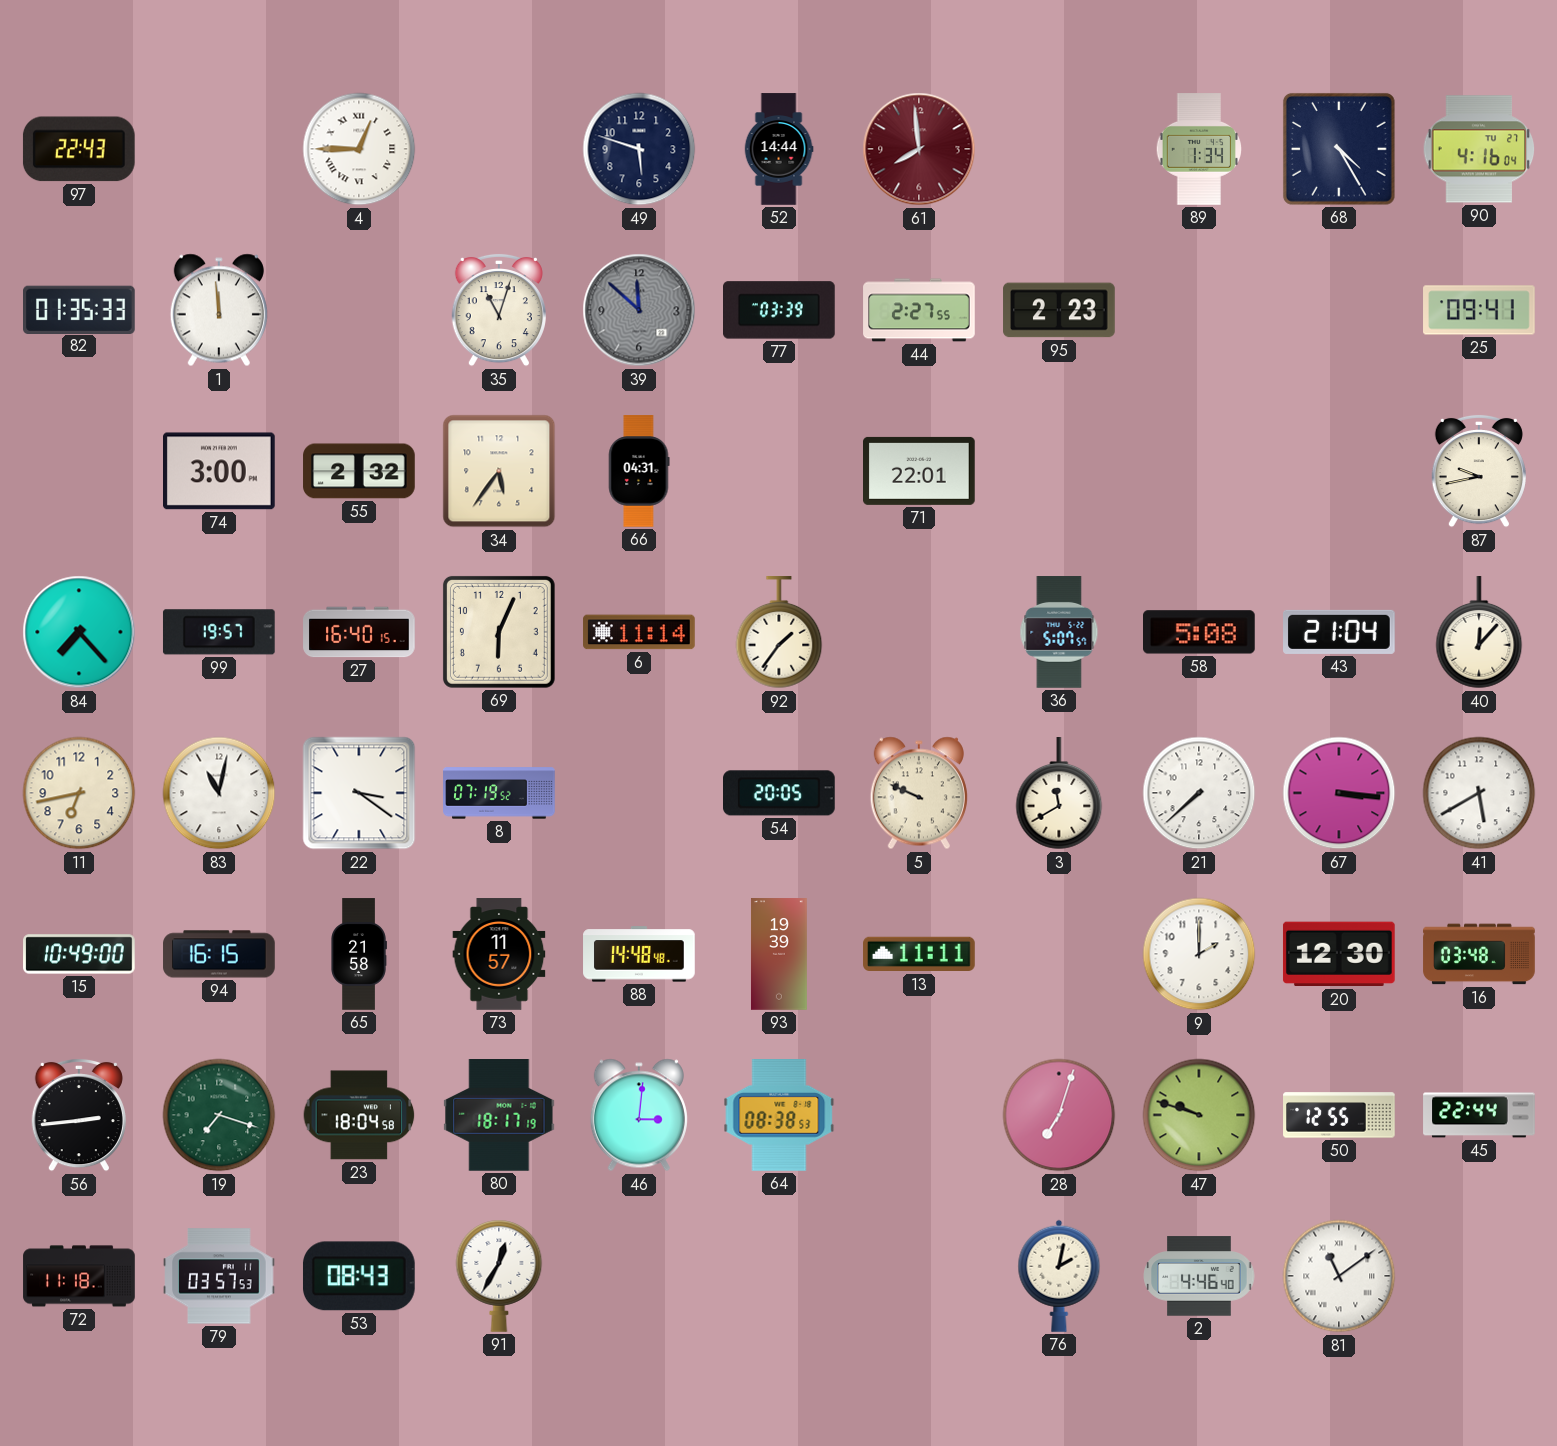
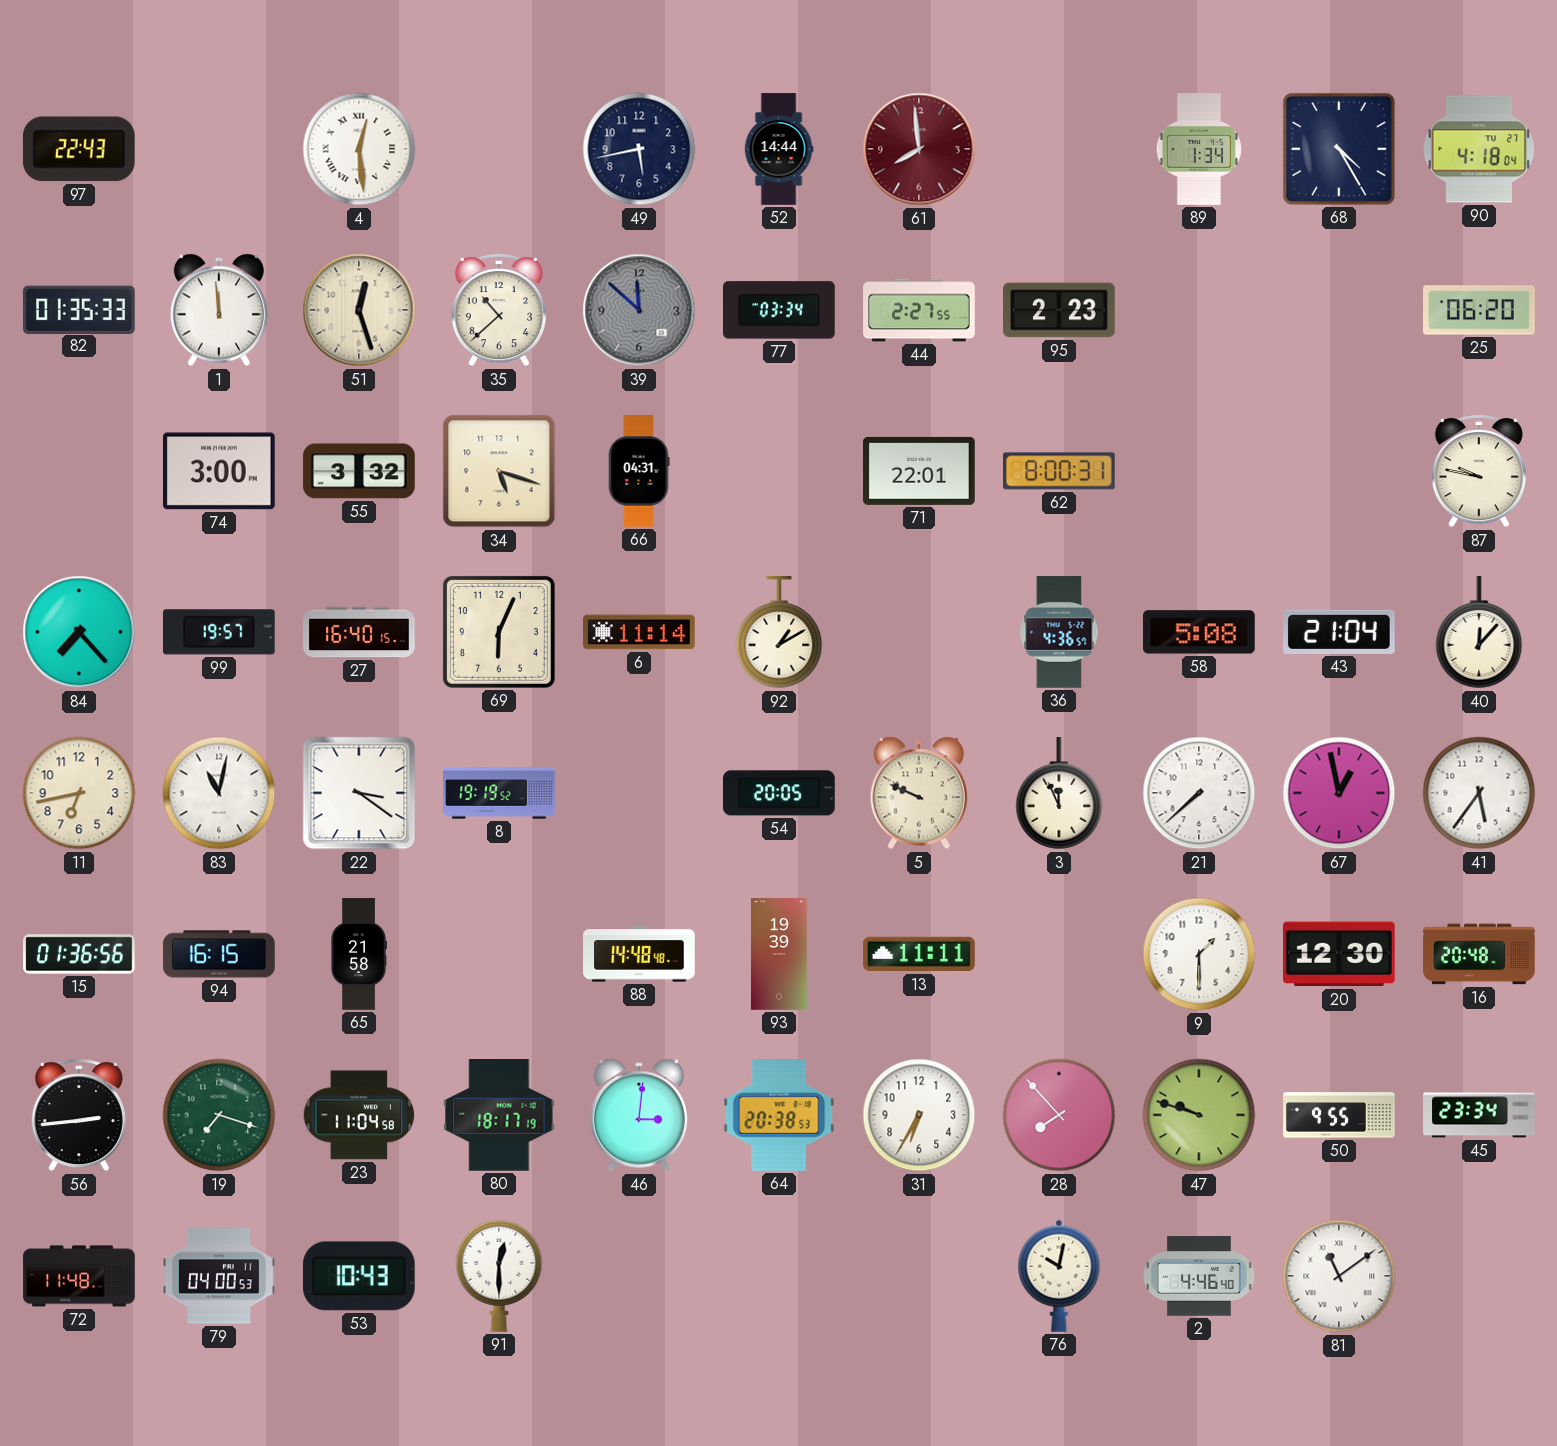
4: 12:45 -> 12:29 (359, 149)
49: 5:48 -> 5:43 (639, 149)
90: 4:16 -> 4:18 (1479, 149)
51: none -> 12:27 (359, 310)
35: 11:03 -> 10:38 (499, 310)
77: 03:39 -> 03:34 (780, 310)
25: 09:41 -> 06:20 (1479, 310)
55: 2:32 -> 3:32 (359, 471)
34: 5:36 -> 5:18 (499, 471)
62: none -> 8:00 (1060, 471)
87: 9:43 -> 9:47 (1479, 471)
92: 1:36 -> 1:10 (779, 633)
36: 5:07 -> 4:36 (1059, 632)
8: 07:19 -> 19:19 (499, 793)
3: 11:40 -> 11:56 (1059, 794)
67: 3:16 -> 12:58 (1339, 793)
41: 5:40 -> 5:36 (1479, 793)
15: 10:49 -> 01:36 (79, 954)
73: 11:57 -> none (499, 954)
9: 2:00 -> 1:30 (1199, 954)
16: 03:48 -> 20:48 (1479, 954)
23: 18:04 -> 11:04 (359, 1115)
64: 08:38 -> 20:38 (779, 1116)
31: none -> 6:35 (919, 1115)
28: 7:03 -> 7:53 (1059, 1115)
50: 12:55 -> 9:55 (1339, 1115)
45: 22:44 -> 23:34 (1479, 1115)
72: 11:18 -> 11:48 (79, 1276)
79: 03:57 -> 04:00 (219, 1276)
53: 08:43 -> 10:43 (359, 1276)
91: 12:35 -> 12:30 (499, 1276)
76: 2:02 -> 10:02 (1059, 1276)
